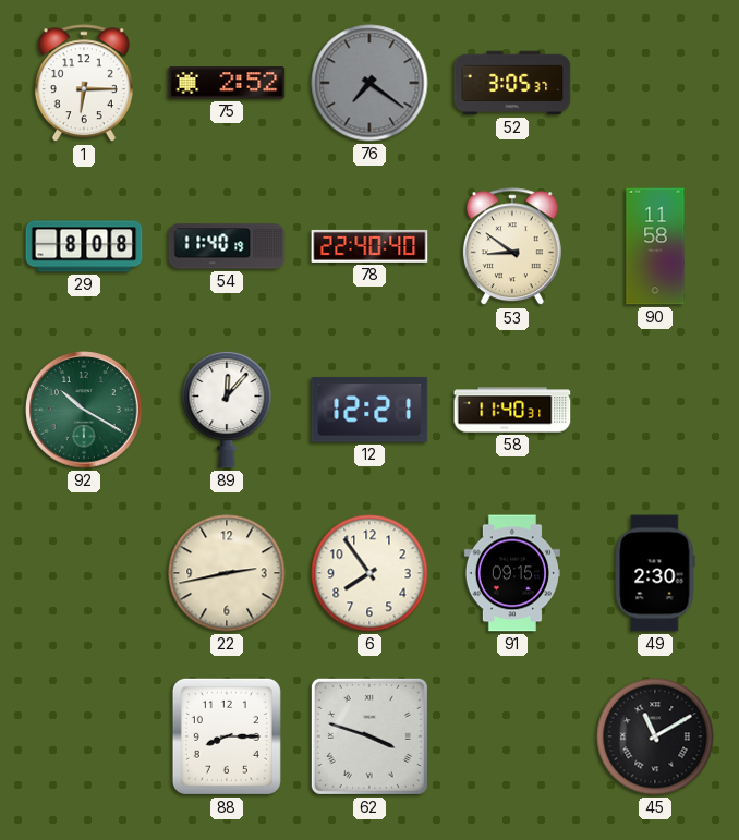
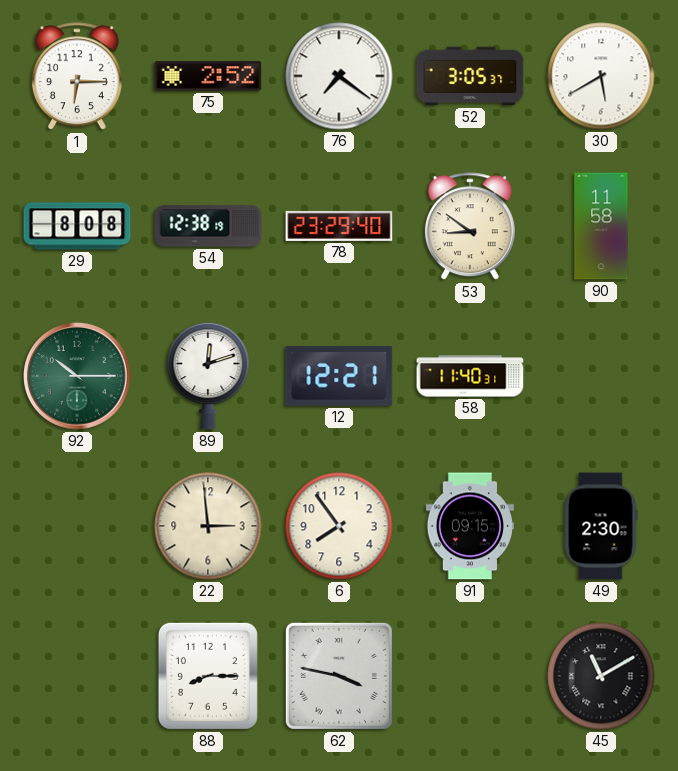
76 dial: grey -> white (339, 76)
30: none -> 5:40 (601, 76)
54: 11:40 -> 12:38 (208, 226)
78: 22:40 -> 23:29 (339, 226)
92: 10:20 -> 10:15 (77, 376)
89: 12:07 -> 12:12 (208, 376)
22: 2:43 -> 2:59 (208, 526)
62: 3:48 -> 3:47 (339, 676)
